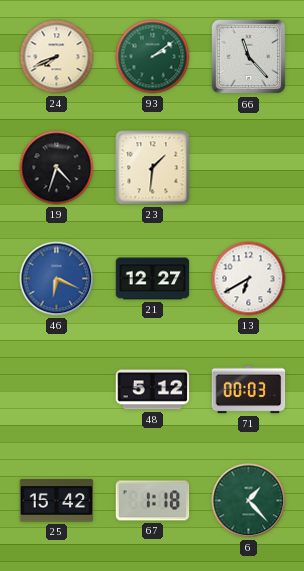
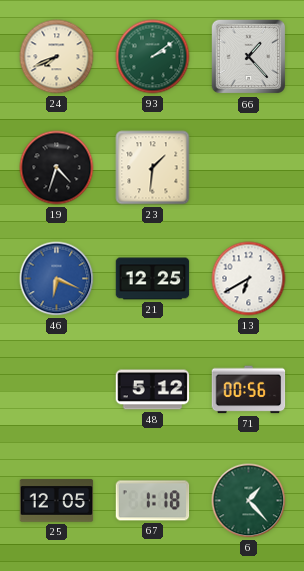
66: 11:23 -> 1:23 (249, 57)
21: 12:27 -> 12:25 (153, 279)
71: 00:03 -> 00:56 (249, 390)
25: 15:42 -> 12:05 (57, 501)
